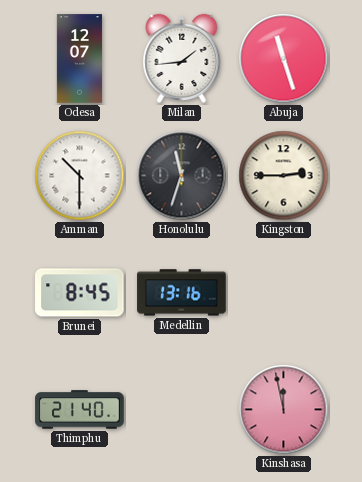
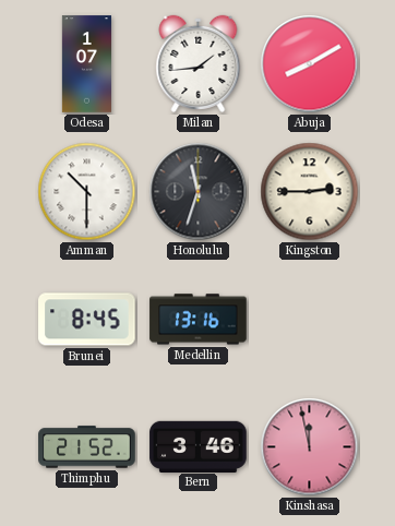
Odesa: 12:07 -> 1:07 (86, 64)
Abuja: 11:27 -> 8:10 (310, 64)
Thimphu: 21:40 -> 21:52 (87, 447)
Bern: none -> 3:46 (199, 446)
